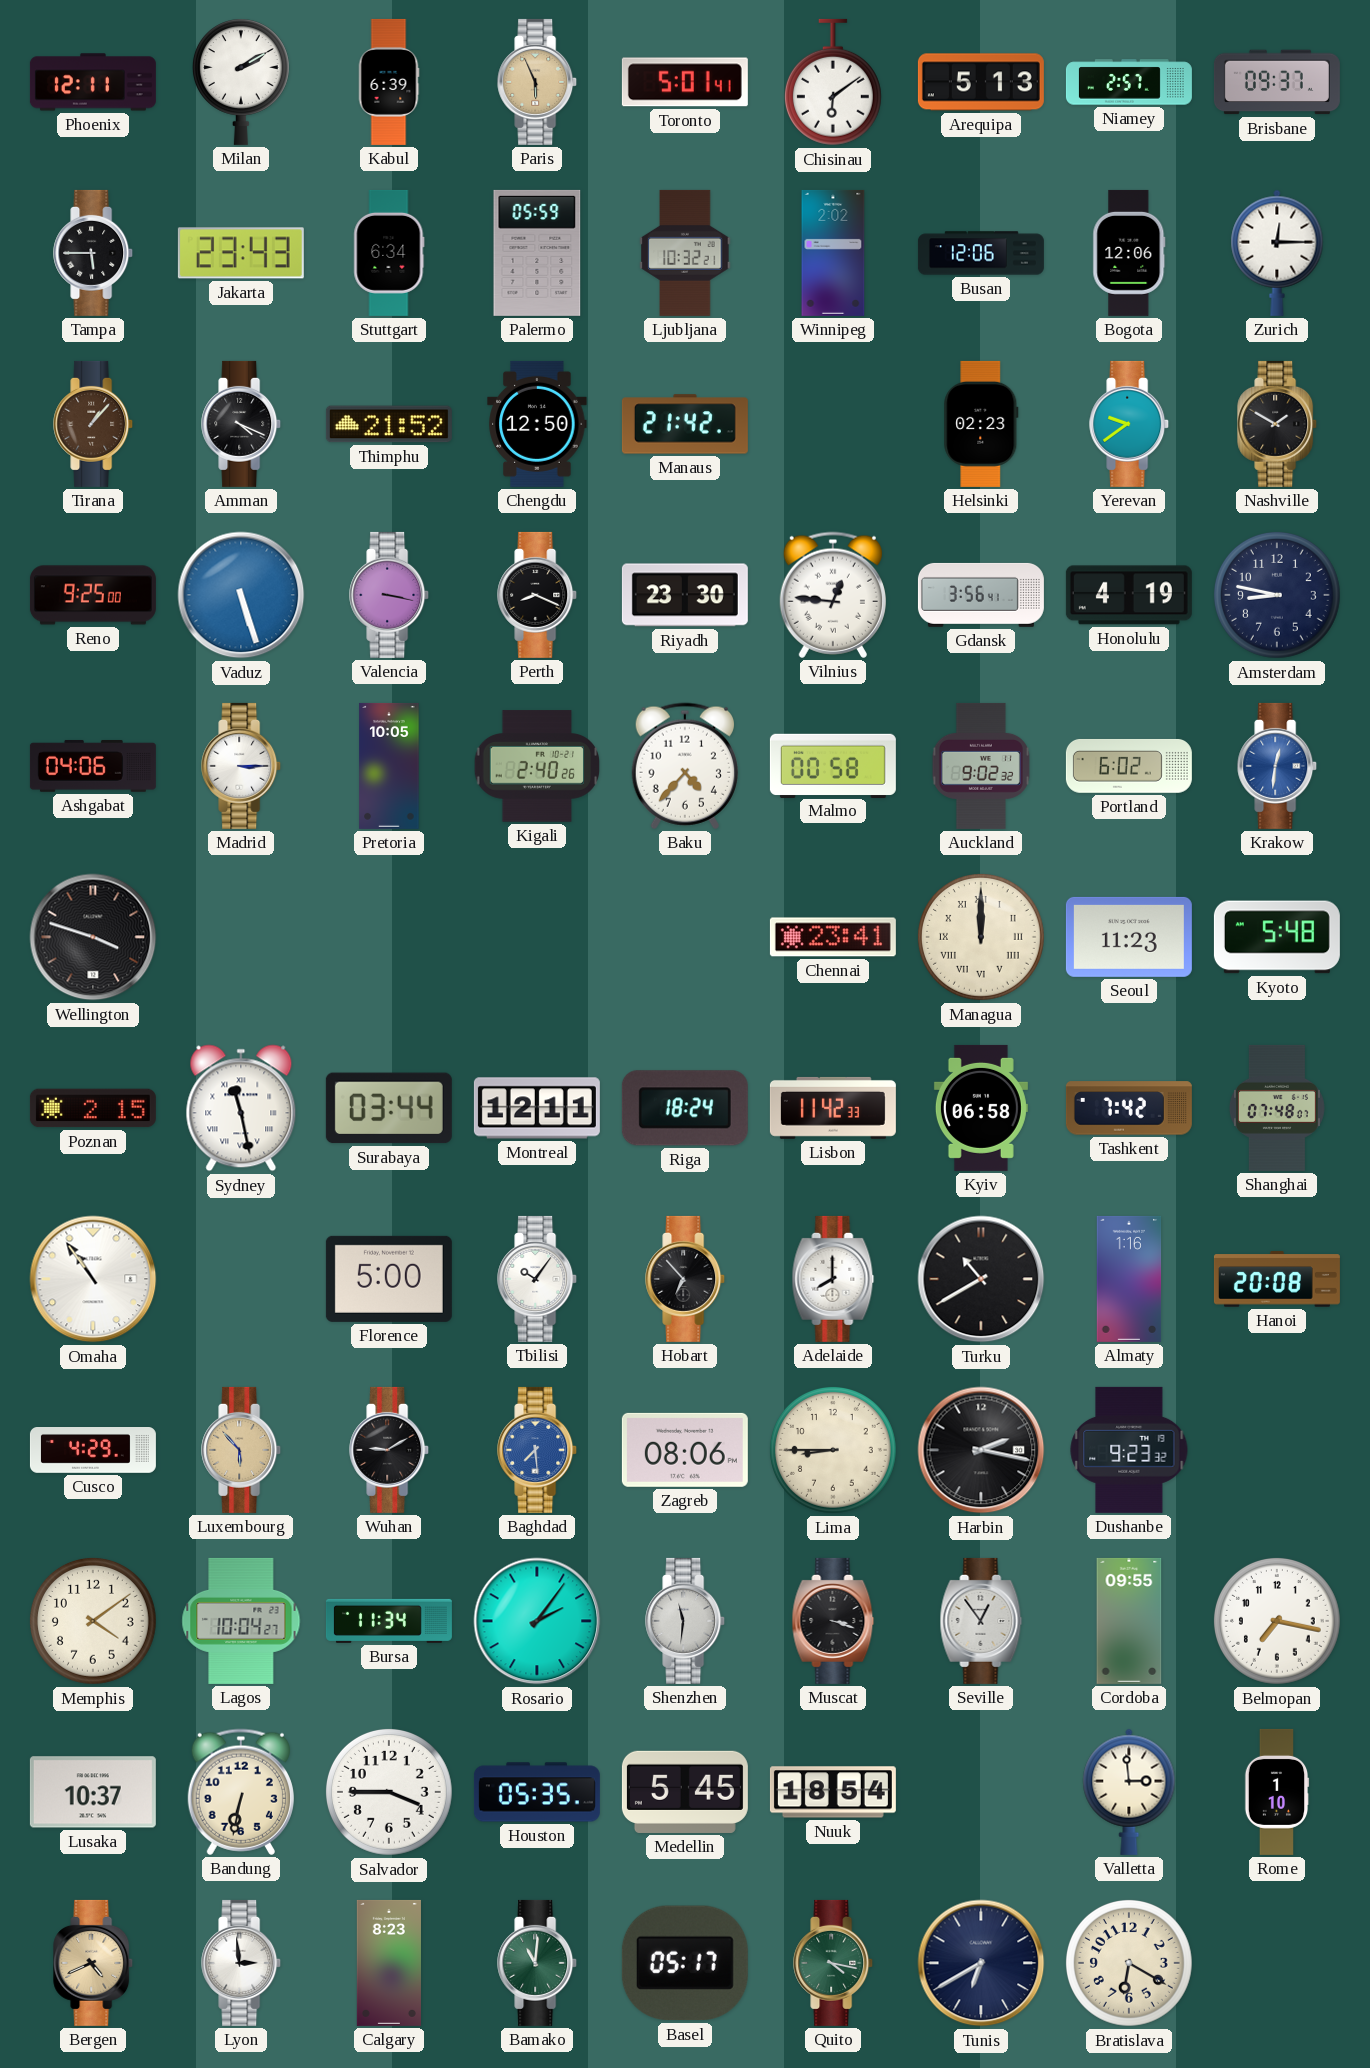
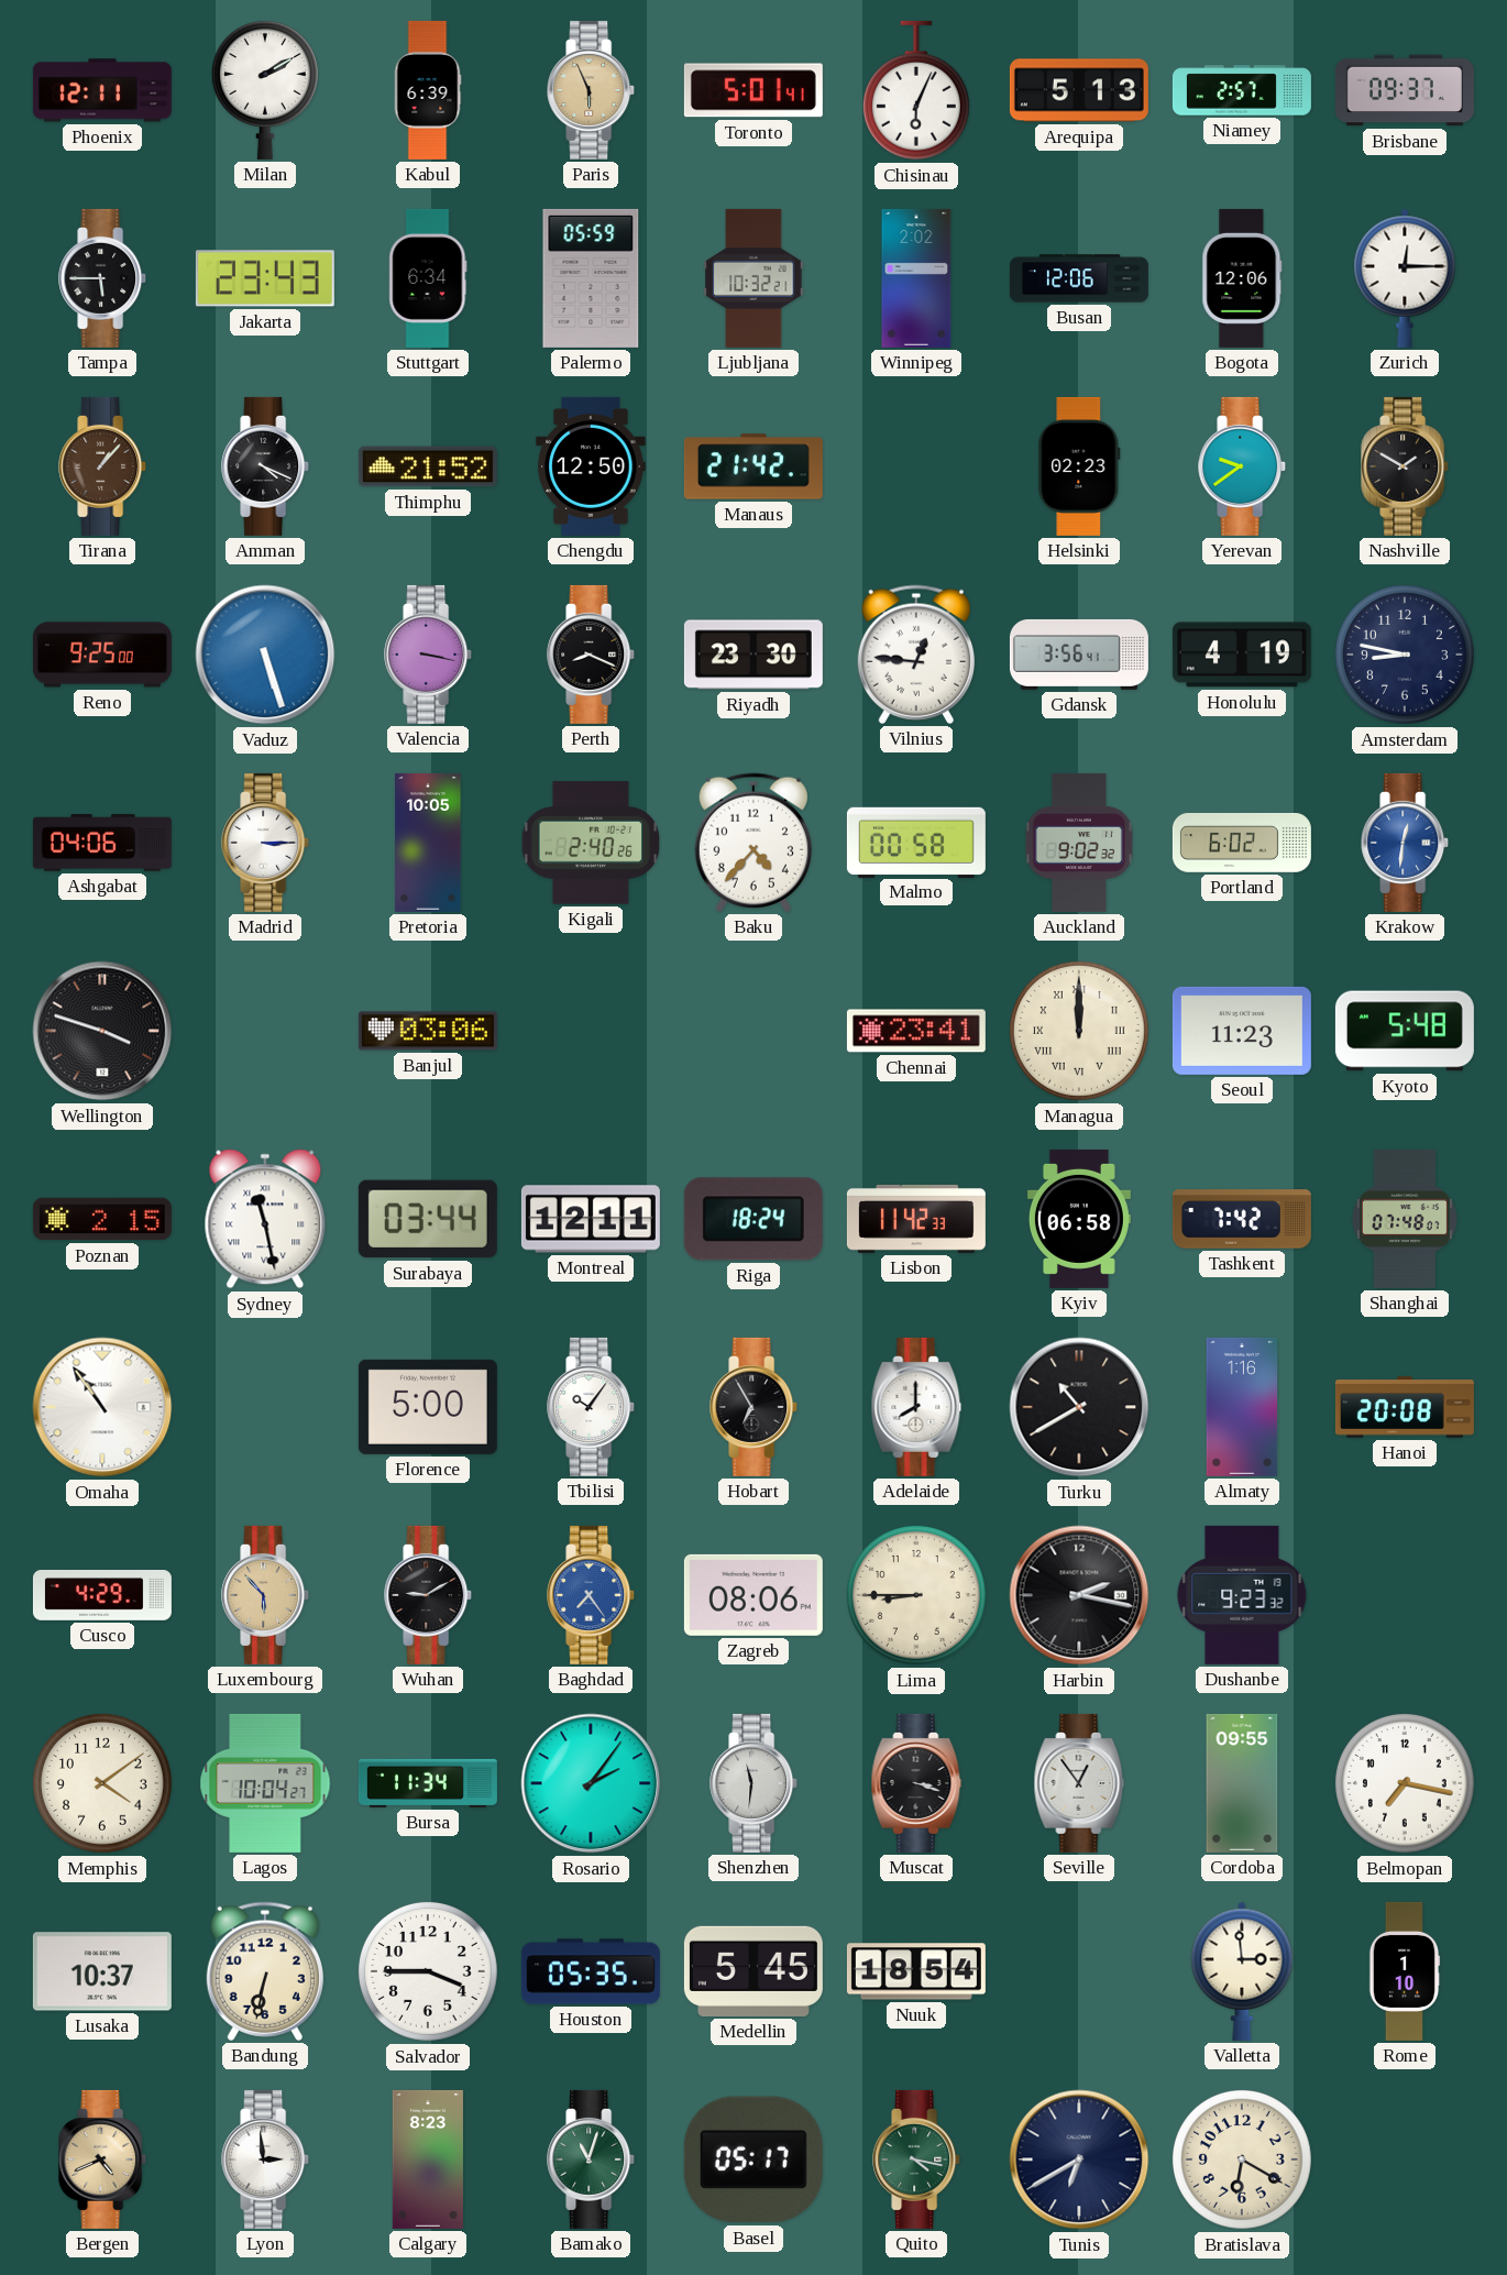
Chisinau: 6:09 -> 6:04 (916, 90)
Banjul: none -> 03:06 (428, 1031)
Hobart: 6:53 -> 6:55 (755, 1407)
Baghdad: 7:29 -> 7:24 (592, 1595)
Bamako: 11:01 -> 11:03 (592, 2159)
